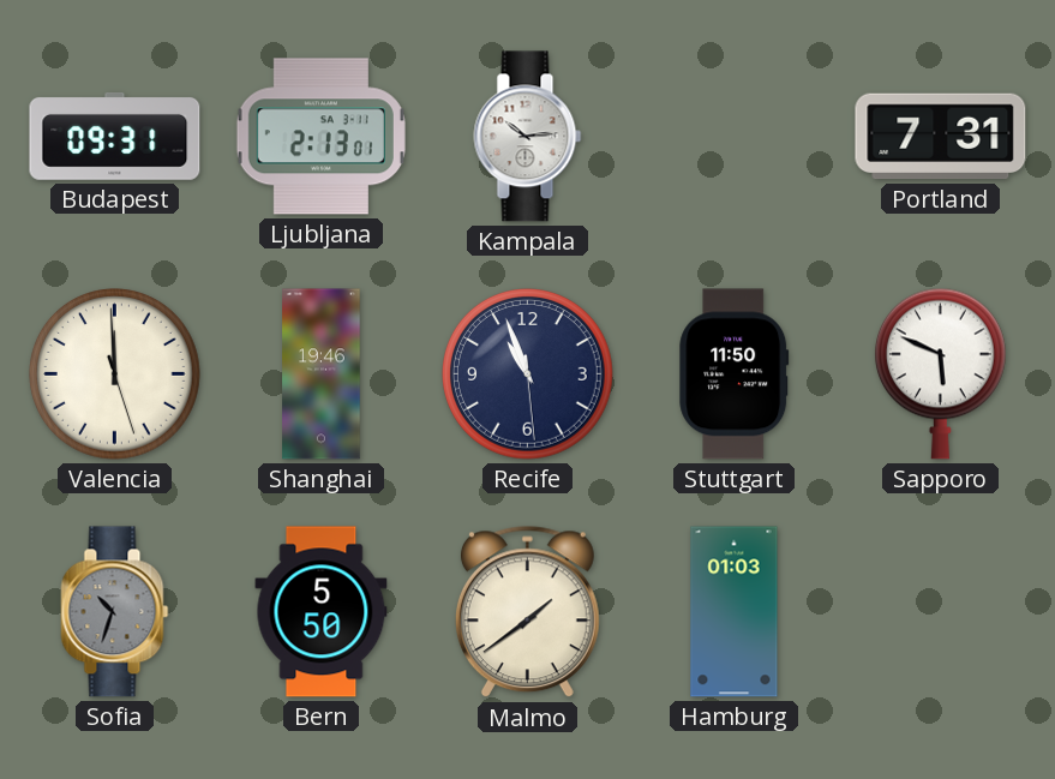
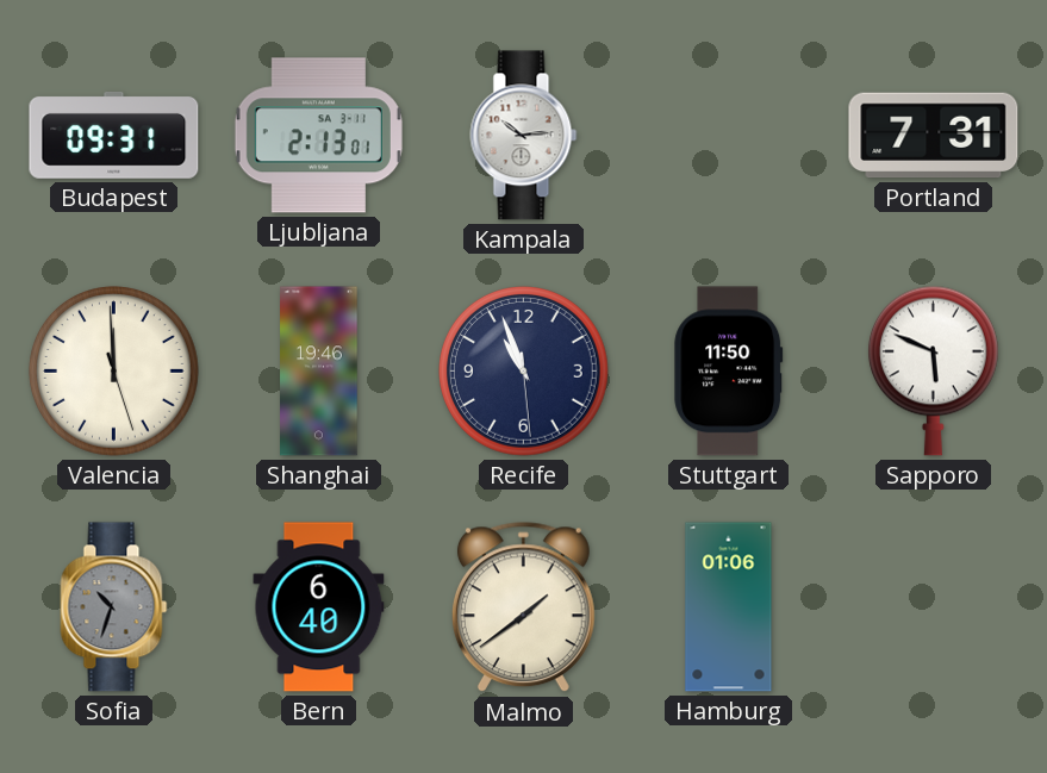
Bern: 5:50 -> 6:40 (319, 607)
Hamburg: 01:03 -> 01:06 (729, 607)
